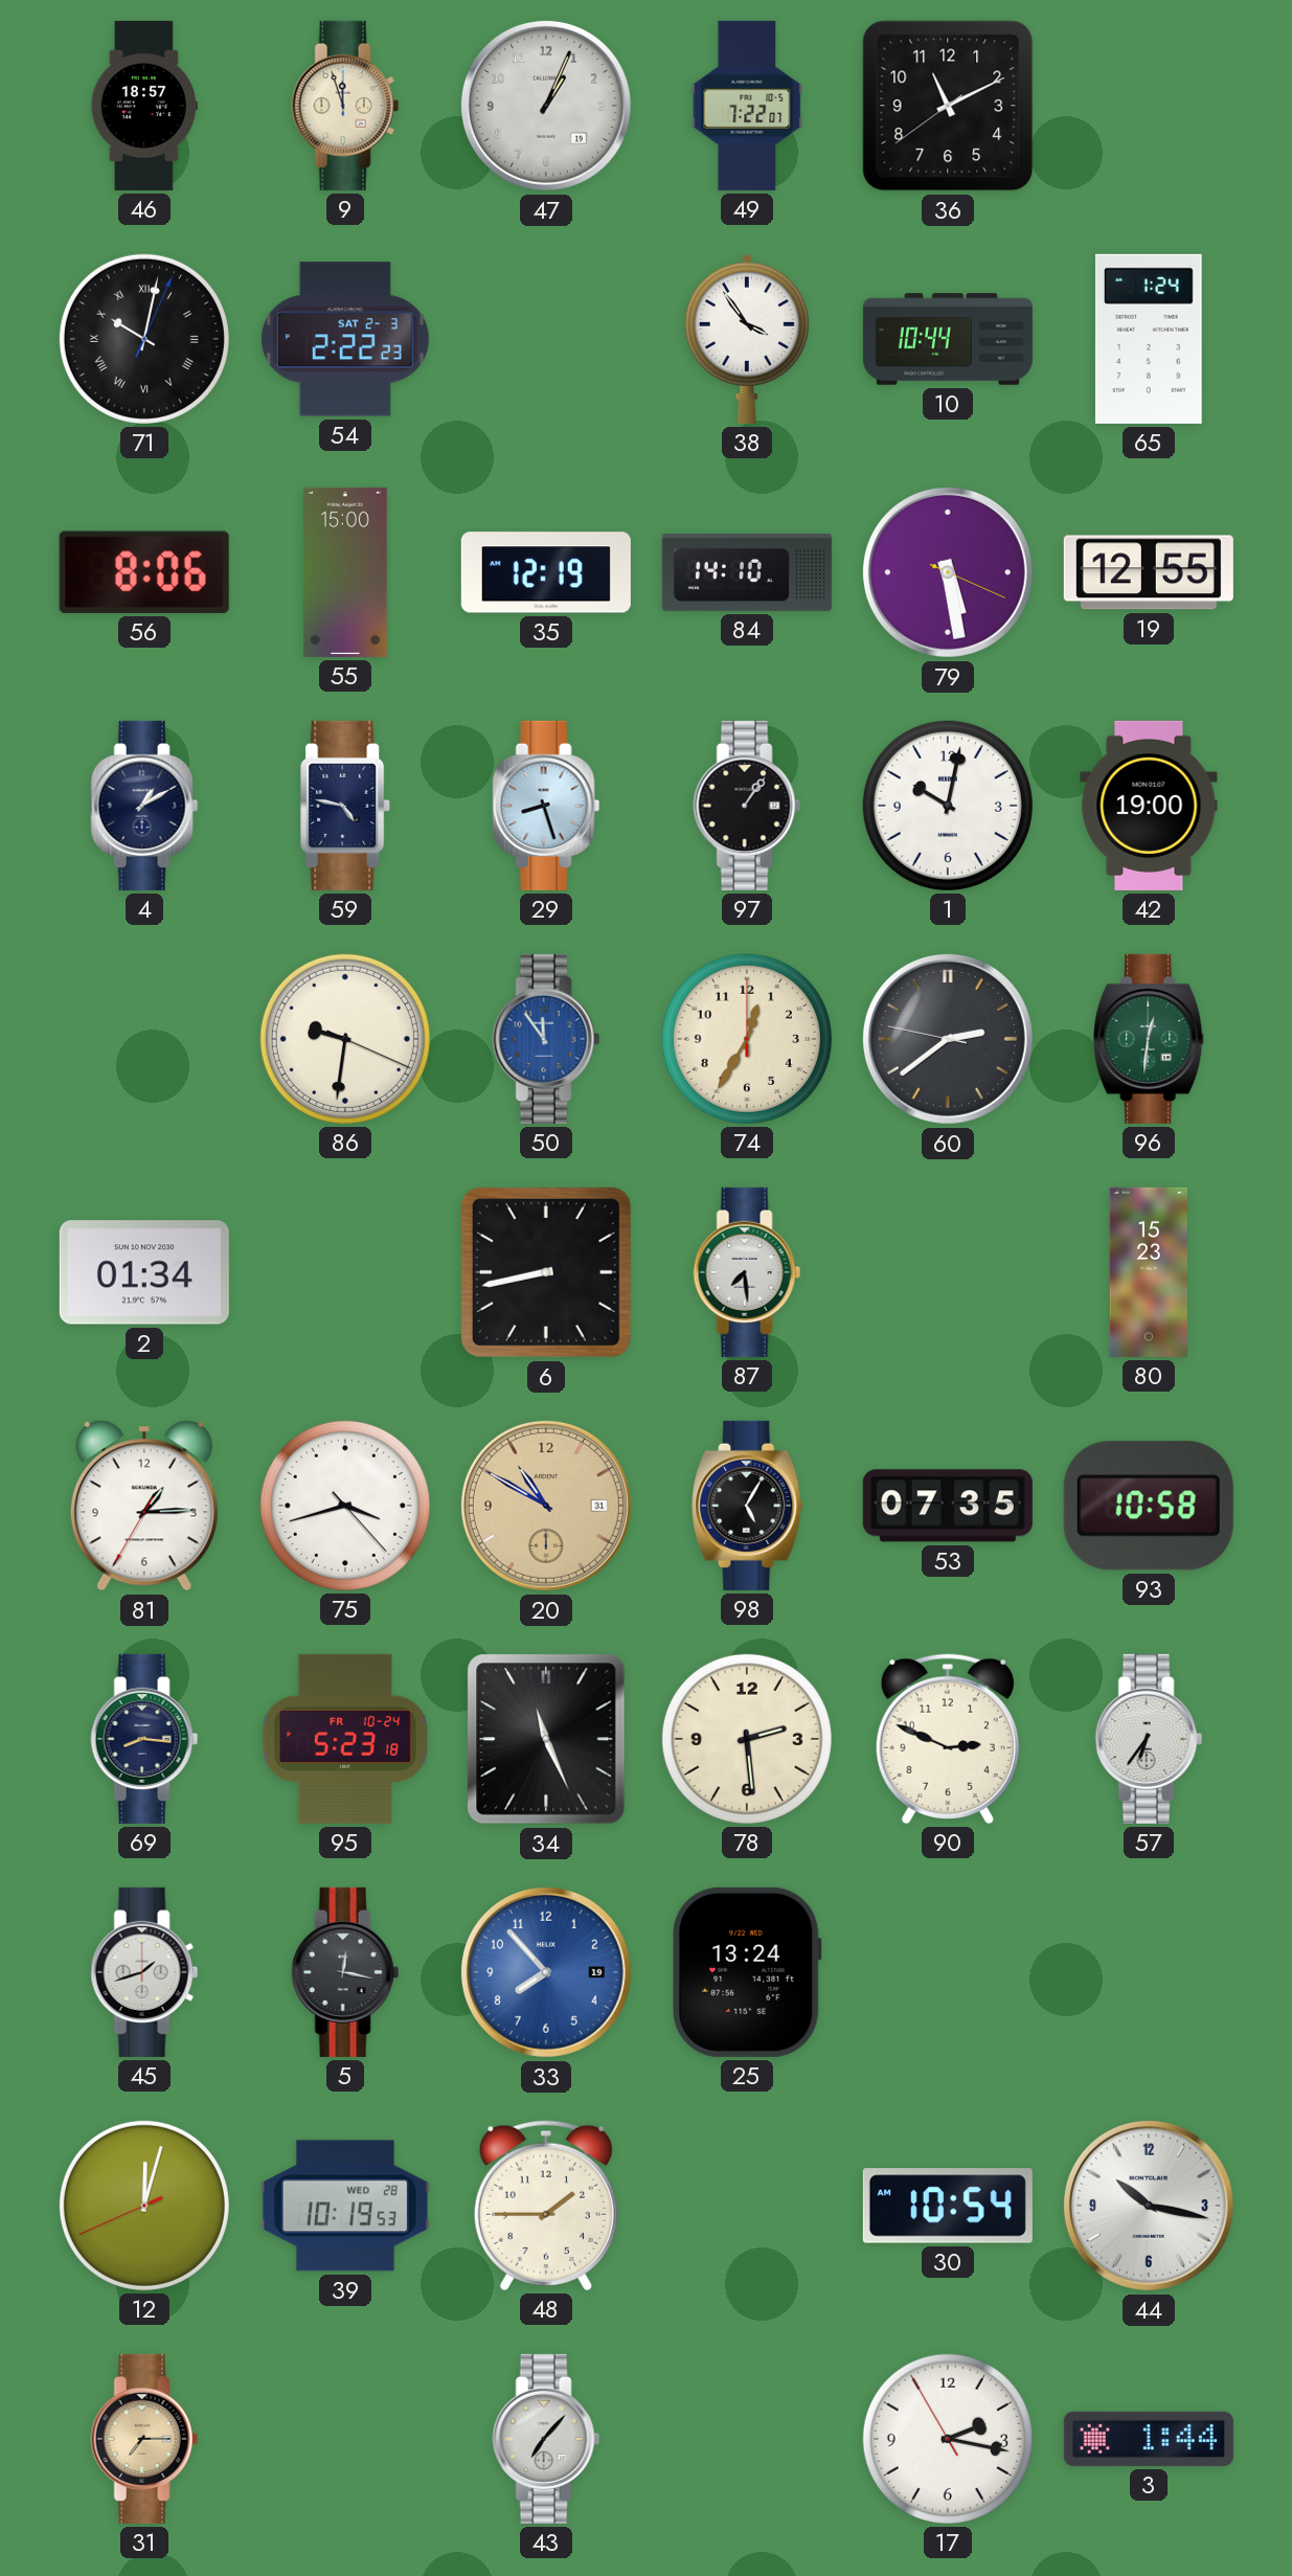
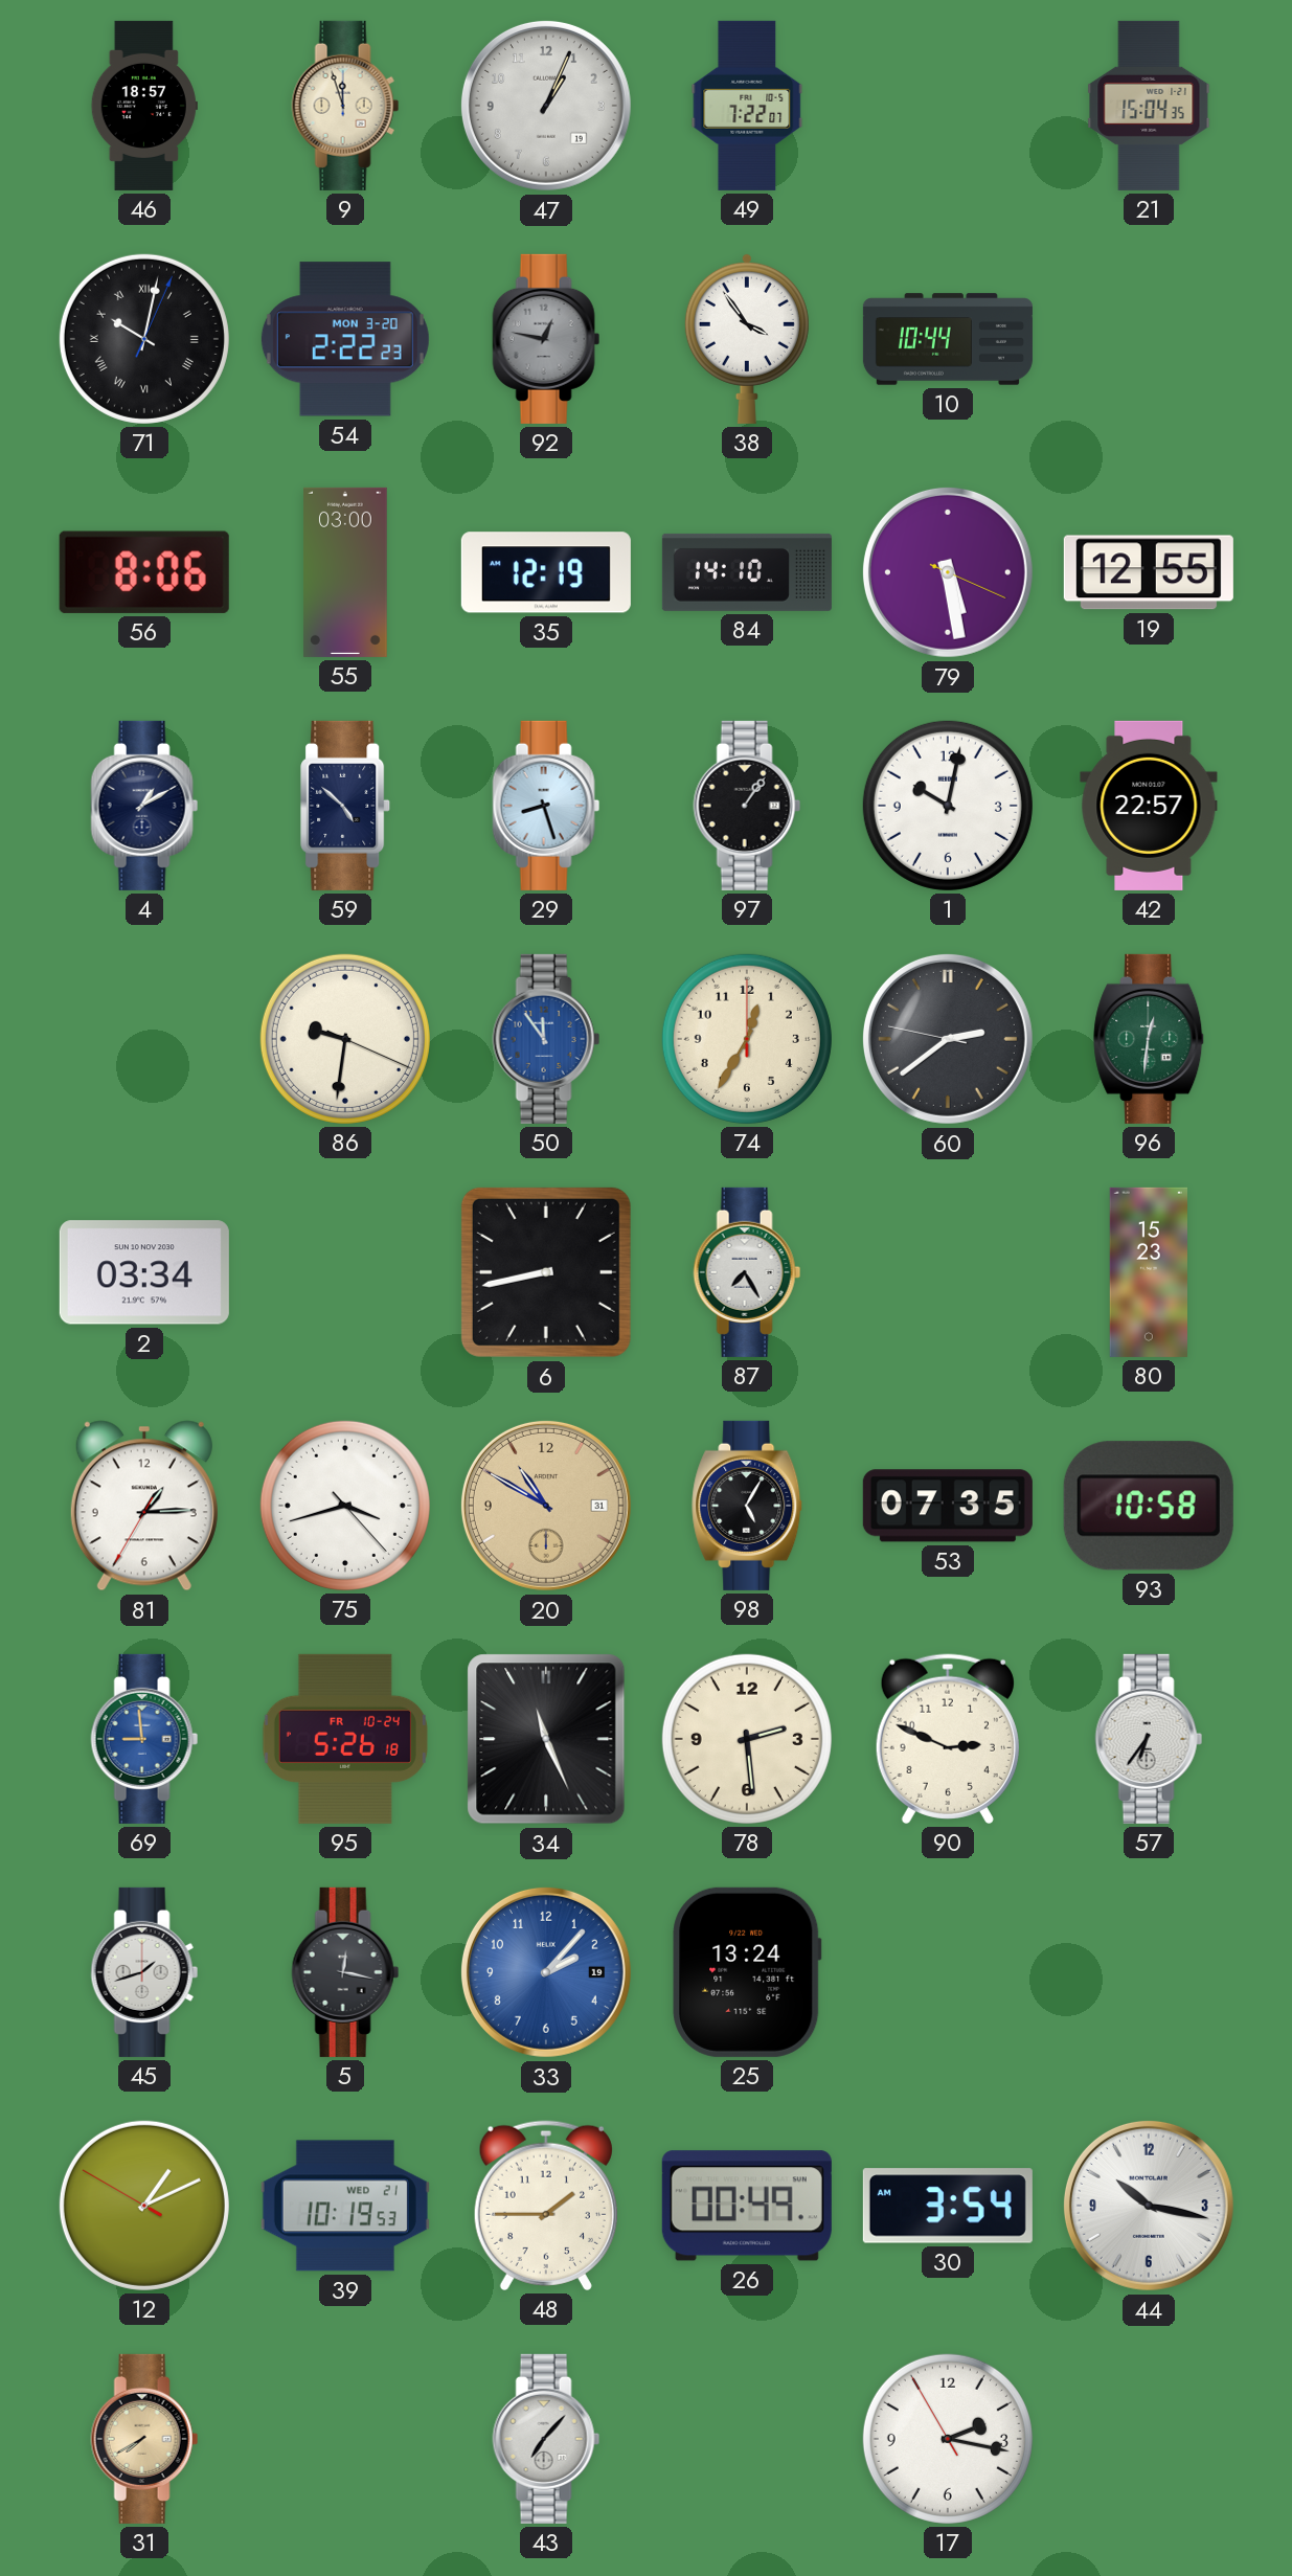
36: 11:10 -> none (948, 106)
21: none -> 15:04 (1149, 106)
54 date: SAT 2-3 -> MON 3-20 (345, 339)
92: none -> 12:47 (546, 339)
65: 1:24 -> none (1149, 339)
55: 15:00 -> 03:00 (345, 572)
59: 4:47 -> 4:52 (346, 806)
42: 19:00 -> 22:57 (1149, 806)
2: 01:34 -> 03:34 (144, 1272)
87: 7:29 -> 7:25 (747, 1272)
69: 8:16 -> 8:59 (144, 1739)
69 dial: navy -> blue (144, 1739)
95: 5:23 -> 5:26 (345, 1739)
33: 7:53 -> 2:07 (546, 1972)
12: 12:02 -> 1:10 (144, 2206)
39 date: WED 28 -> WED 21 (345, 2206)
26: none -> 00:49 (747, 2206)
30: 10:54 -> 3:54 (948, 2206)
31: 7:15 -> 7:40 (144, 2439)
3: 1:44 -> none (1149, 2439)
